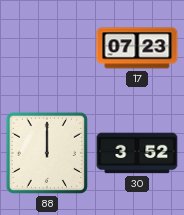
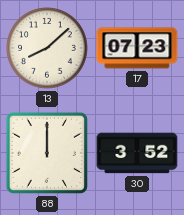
13: none -> 8:08 (47, 48)
